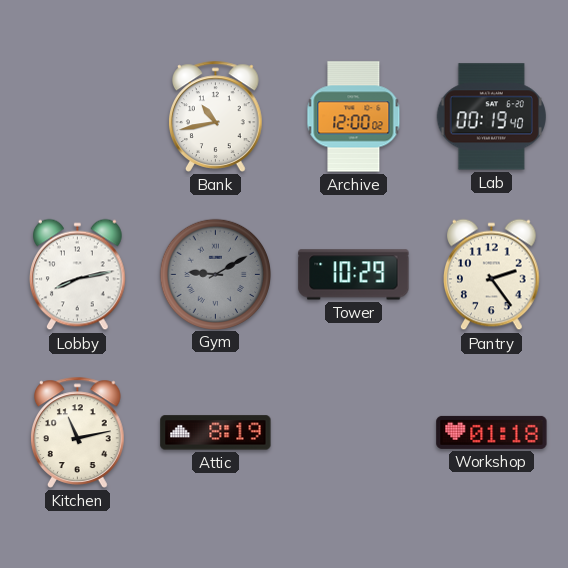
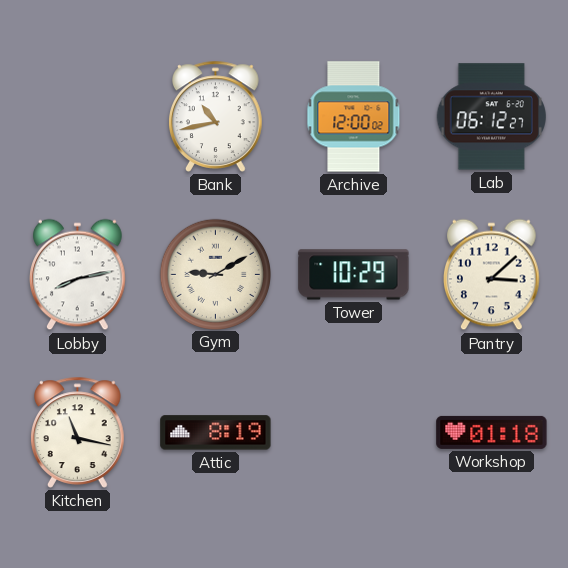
Lab: 00:19 -> 06:12 (491, 117)
Gym dial: grey -> cream (215, 274)
Pantry: 2:24 -> 3:08 (492, 275)
Kitchen: 11:13 -> 11:17 (78, 432)
